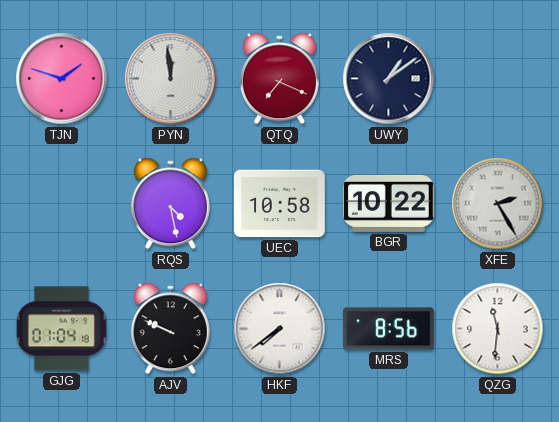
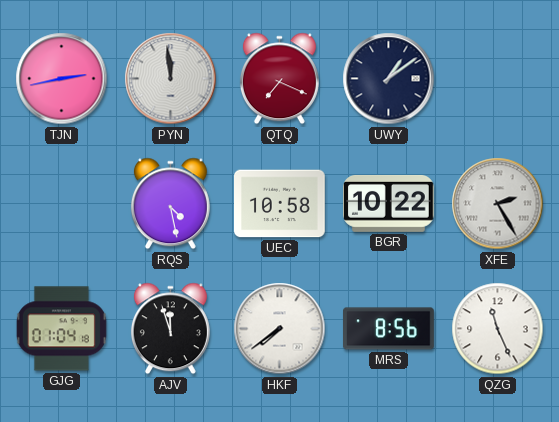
TJN: 1:48 -> 2:43 (62, 79)
AJV: 9:49 -> 11:57 (170, 329)
QZG: 11:31 -> 11:26 (498, 329)
